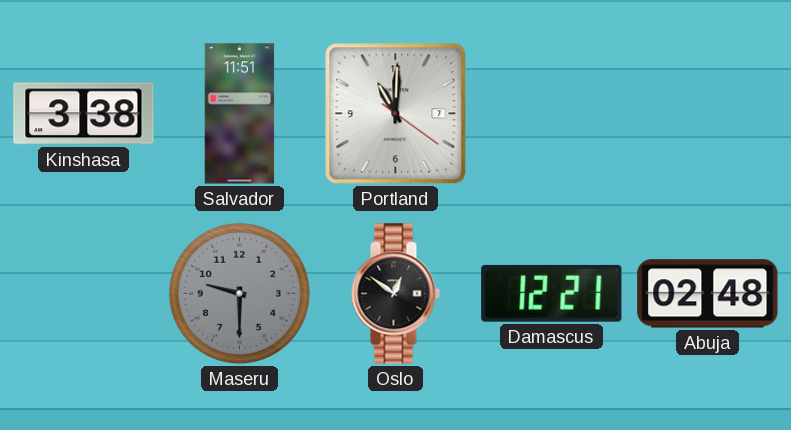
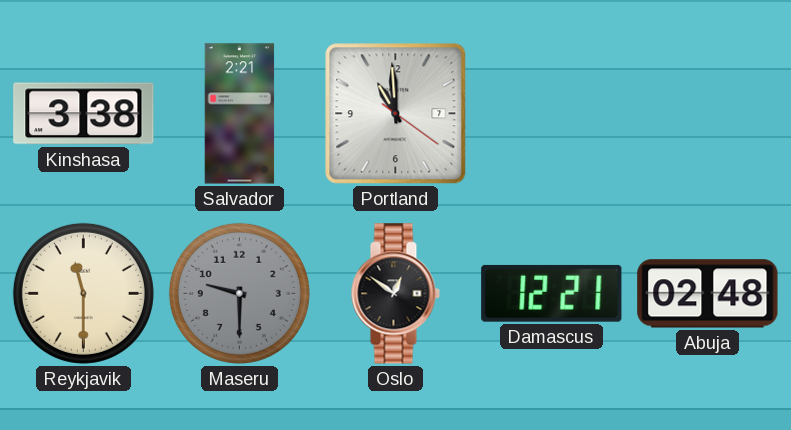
Salvador: 11:51 -> 2:21 (240, 114)
Portland: 11:00 -> 10:59 (396, 114)
Reykjavik: none -> 11:30 (83, 293)
